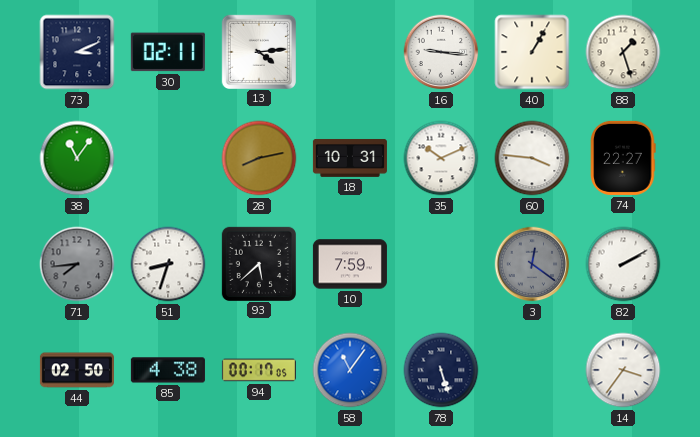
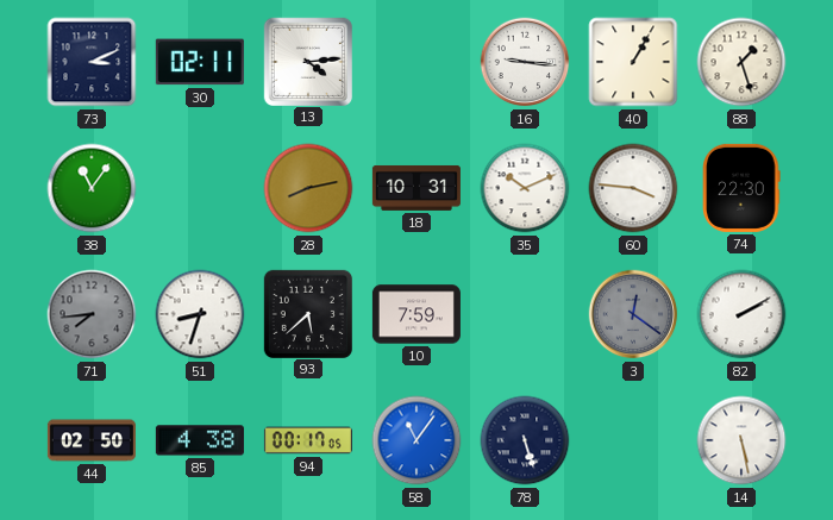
74: 22:27 -> 22:30 (741, 188)
14: 3:36 -> 5:28 (741, 440)
